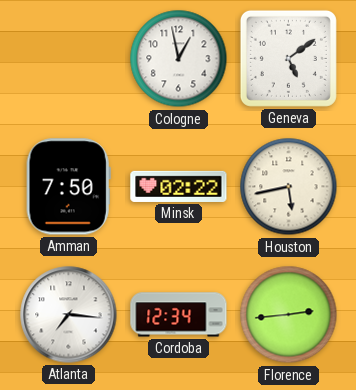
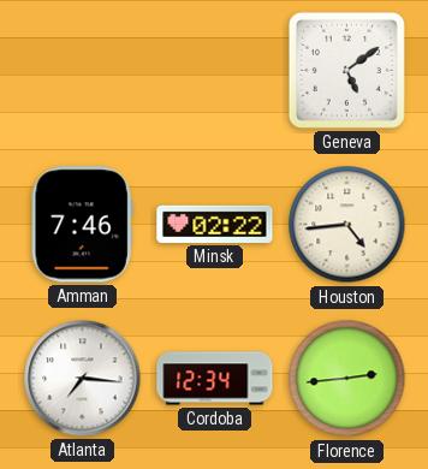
Cologne: 12:58 -> none (179, 59)
Amman: 7:50 -> 7:46 (82, 225)
Houston: 5:43 -> 4:44 (347, 225)
